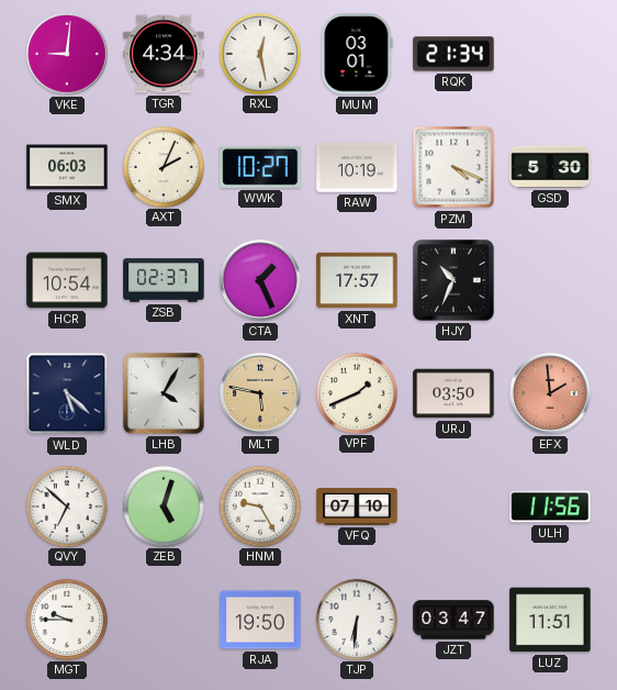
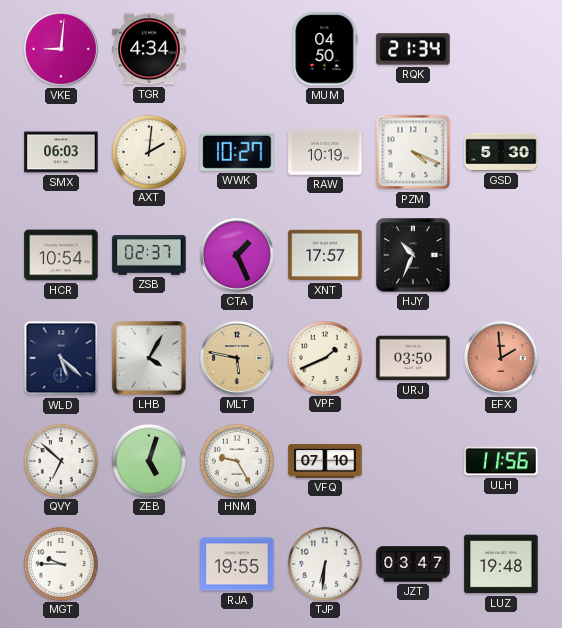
RXL: 12:28 -> none (259, 53)
MUM: 03:01 -> 04:50 (325, 49)
AXT: 2:04 -> 2:01 (148, 151)
RJA: 19:50 -> 19:55 (237, 564)
LUZ: 11:51 -> 19:48 (501, 564)
